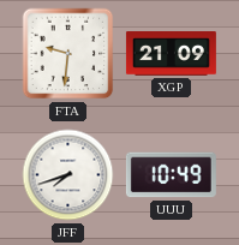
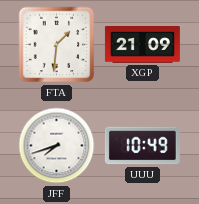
FTA: 9:31 -> 1:31 (57, 45)
